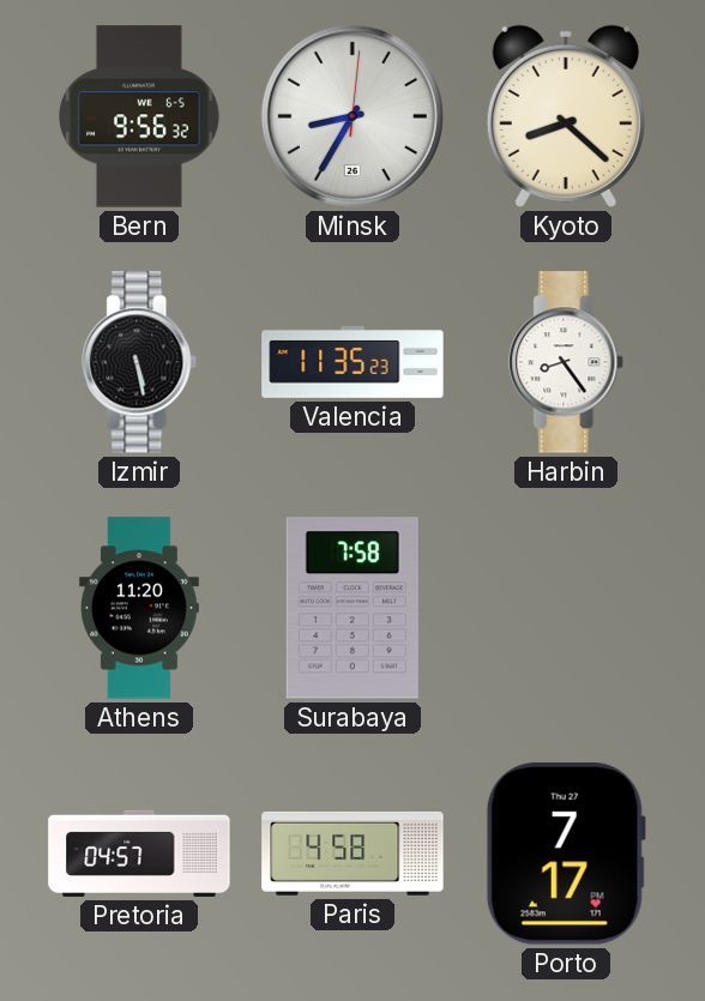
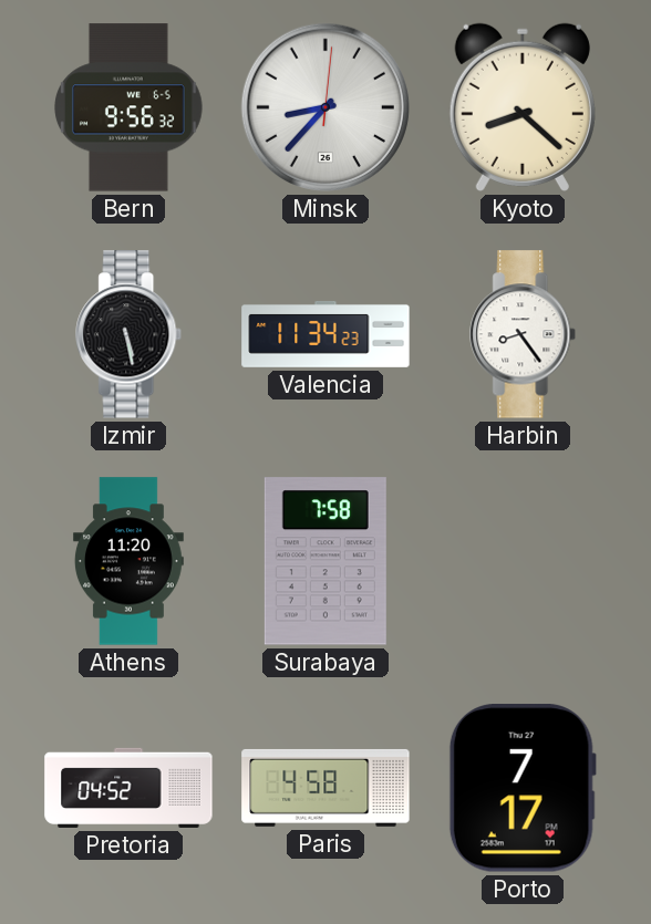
Minsk: 8:35 -> 8:37 (325, 107)
Valencia: 11:35 -> 11:34 (325, 334)
Pretoria: 04:57 -> 04:52 (128, 788)
